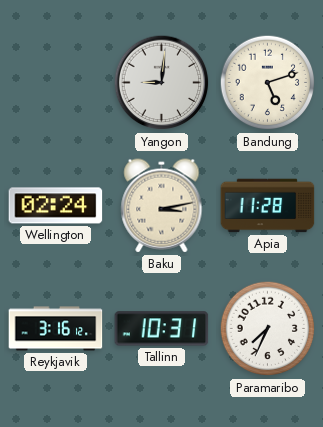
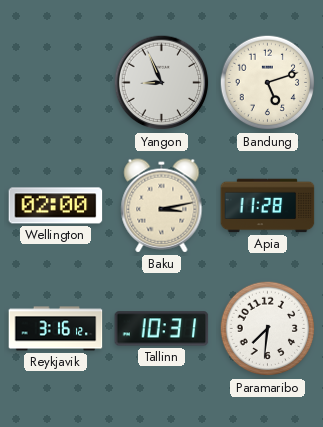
Yangon: 9:01 -> 8:56 (162, 83)
Wellington: 02:24 -> 02:00 (56, 206)
Paramaribo: 7:34 -> 7:31 (268, 329)
